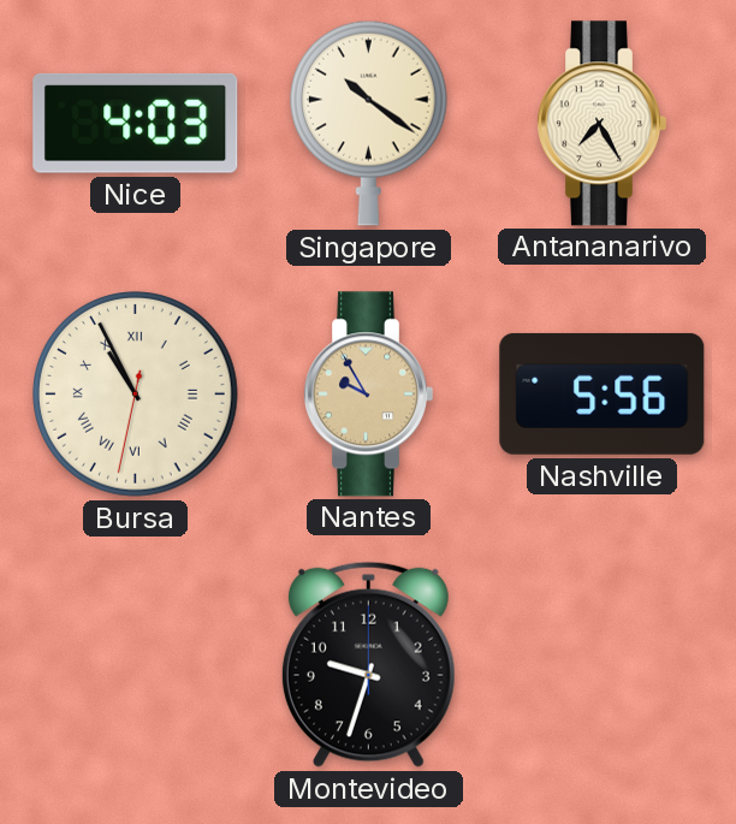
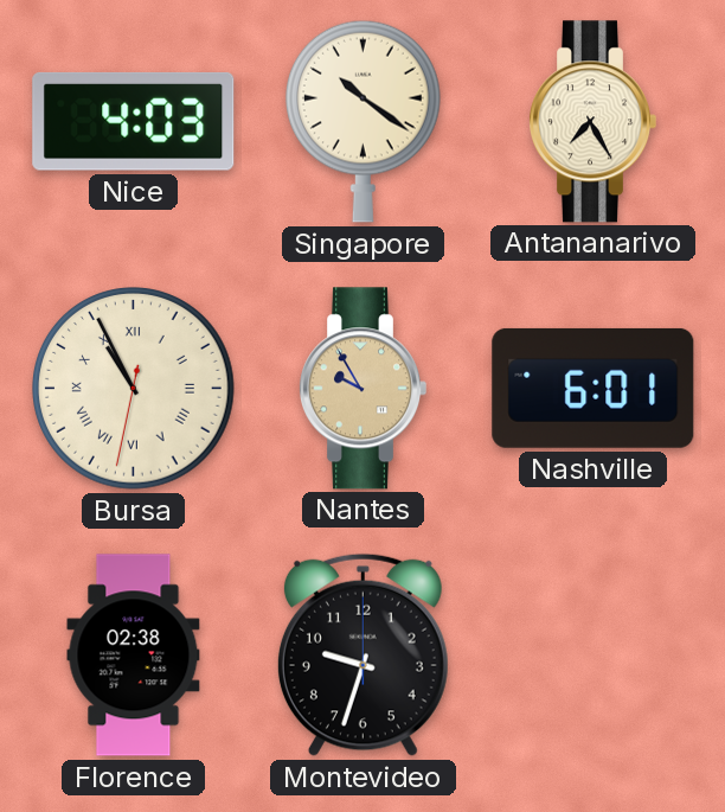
Nashville: 5:56 -> 6:01 (594, 388)
Florence: none -> 02:38 (134, 656)
